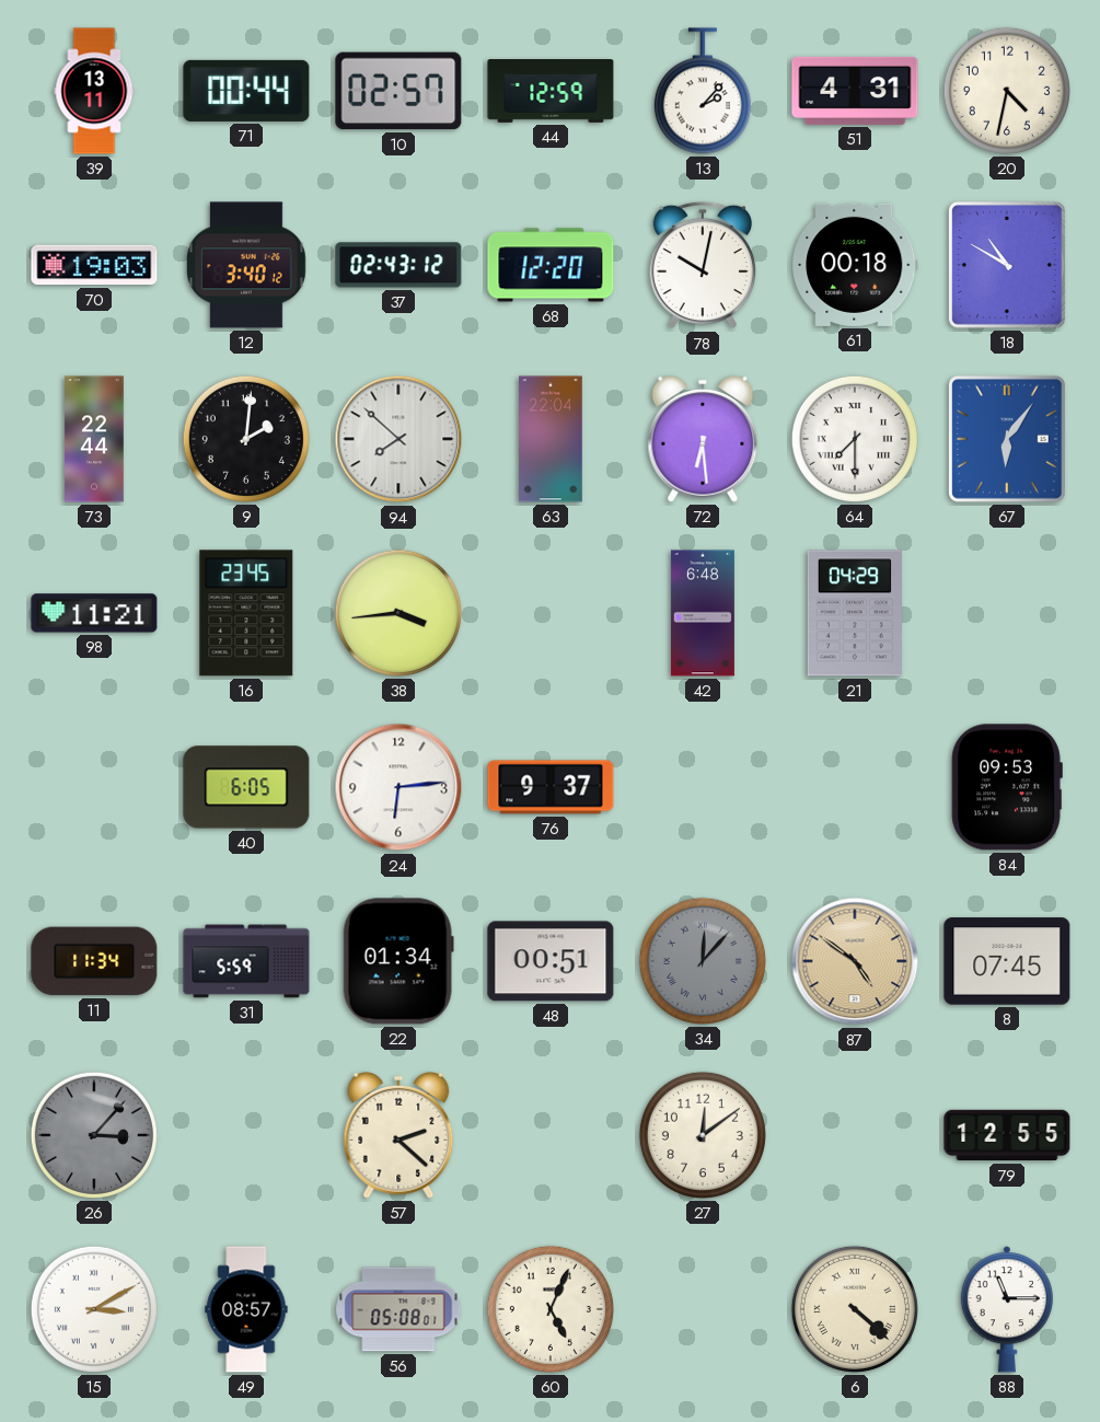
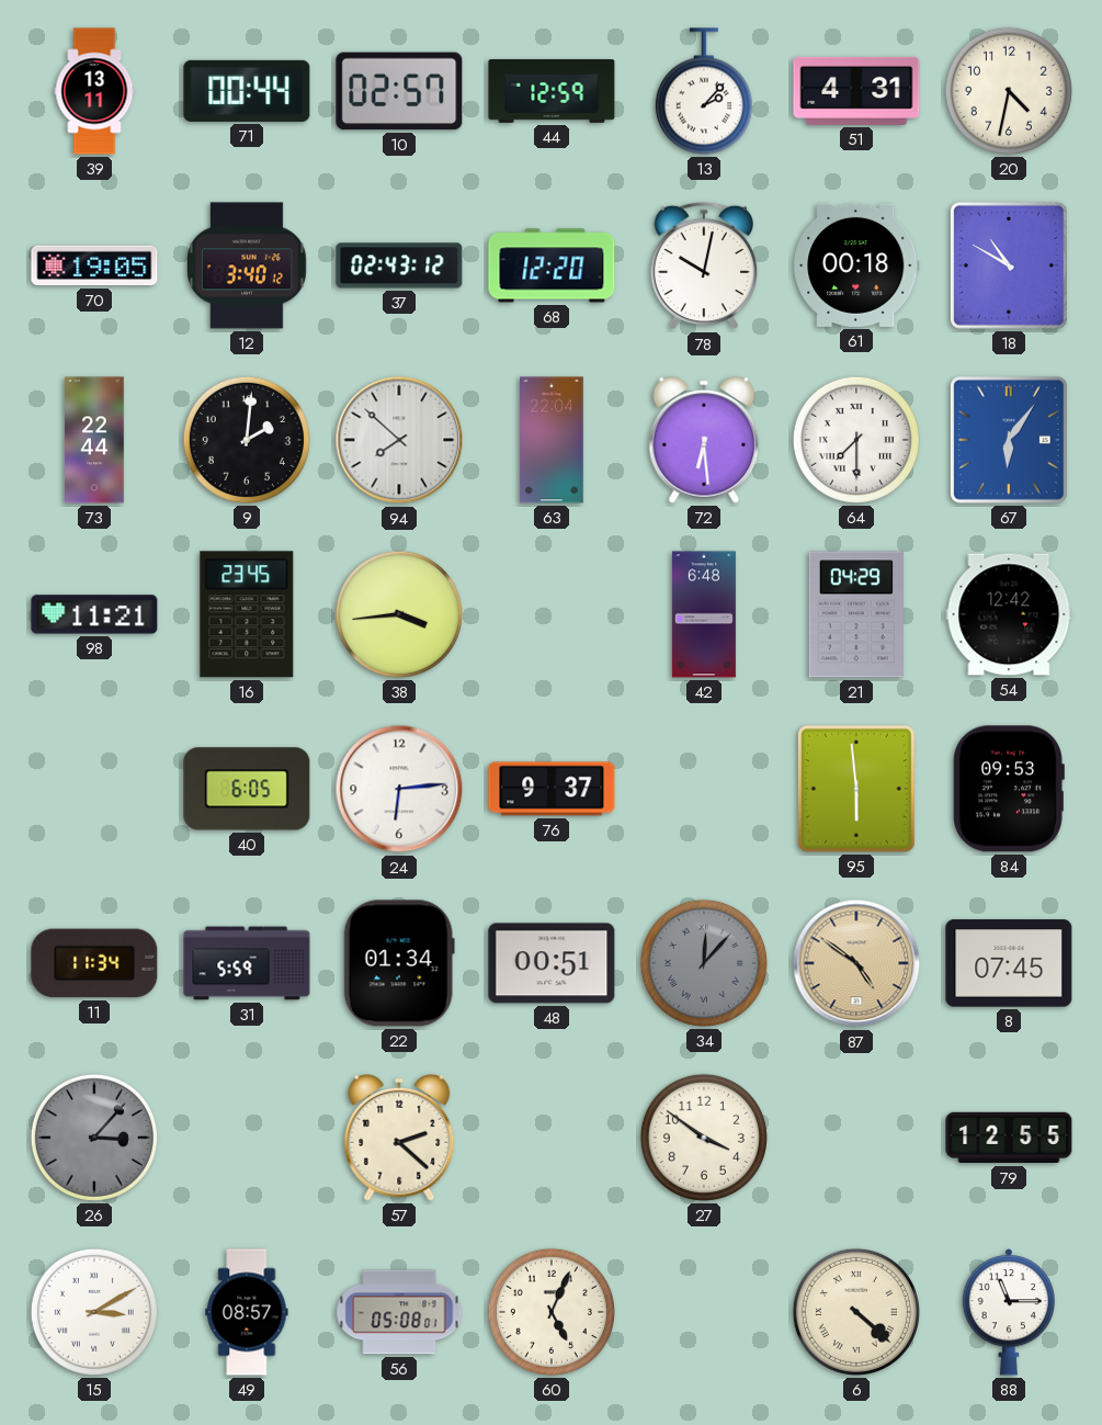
70: 19:03 -> 19:05 (94, 265)
54: none -> 12:42 (1009, 614)
95: none -> 5:59 (856, 789)
27: 12:09 -> 3:51 (704, 1138)
